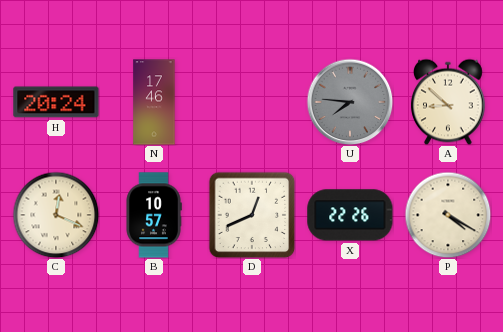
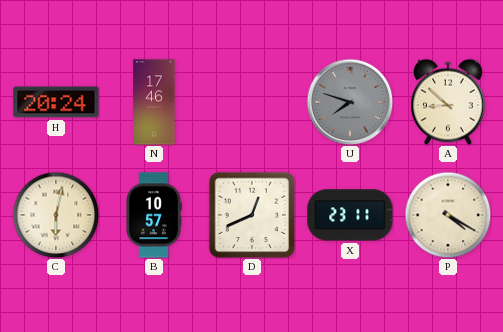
U: 7:46 -> 7:48 (350, 102)
C: 12:19 -> 6:02 (56, 215)
X: 22:26 -> 23:11 (350, 215)
